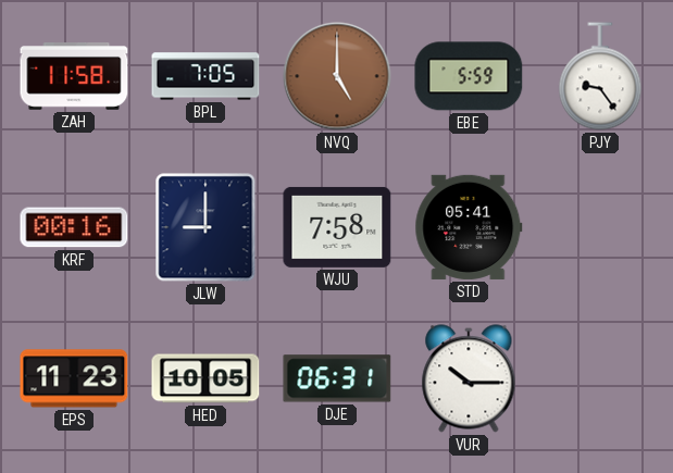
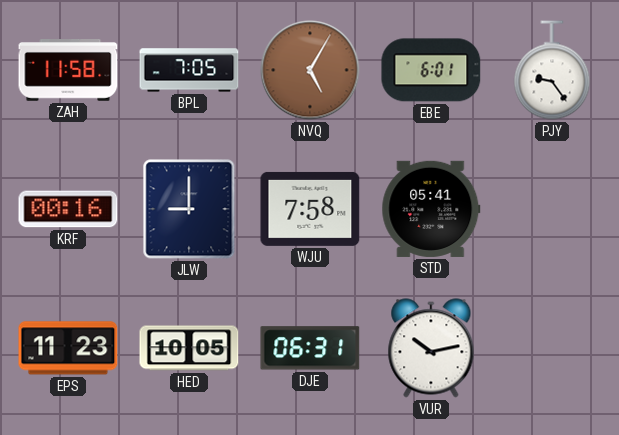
NVQ: 5:00 -> 5:05 (310, 70)
EBE: 5:59 -> 6:01 (431, 70)
VUR: 10:15 -> 10:13 (431, 348)
